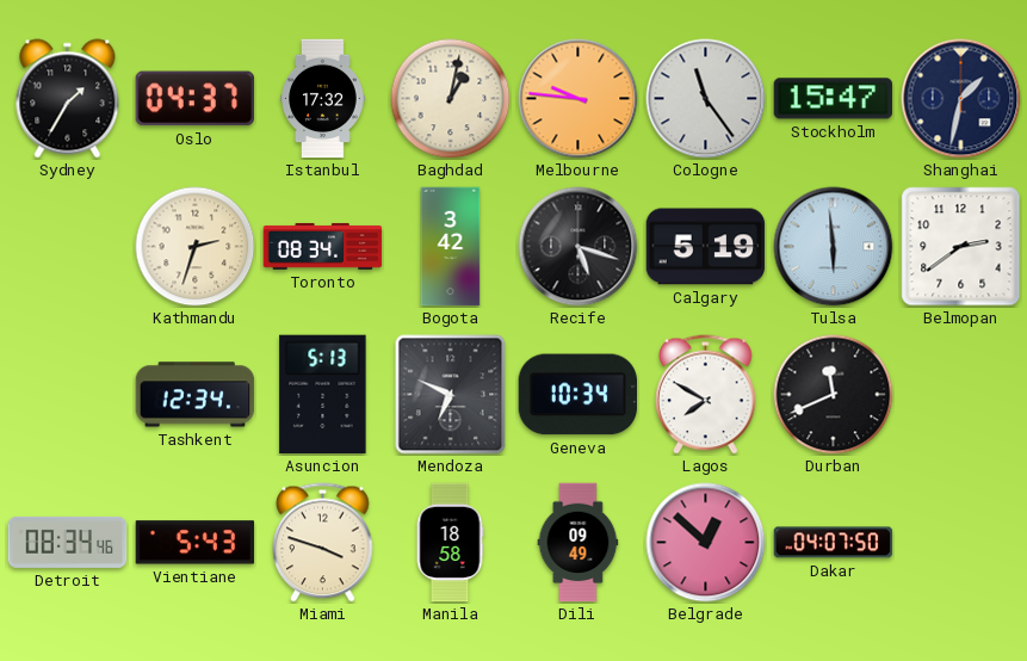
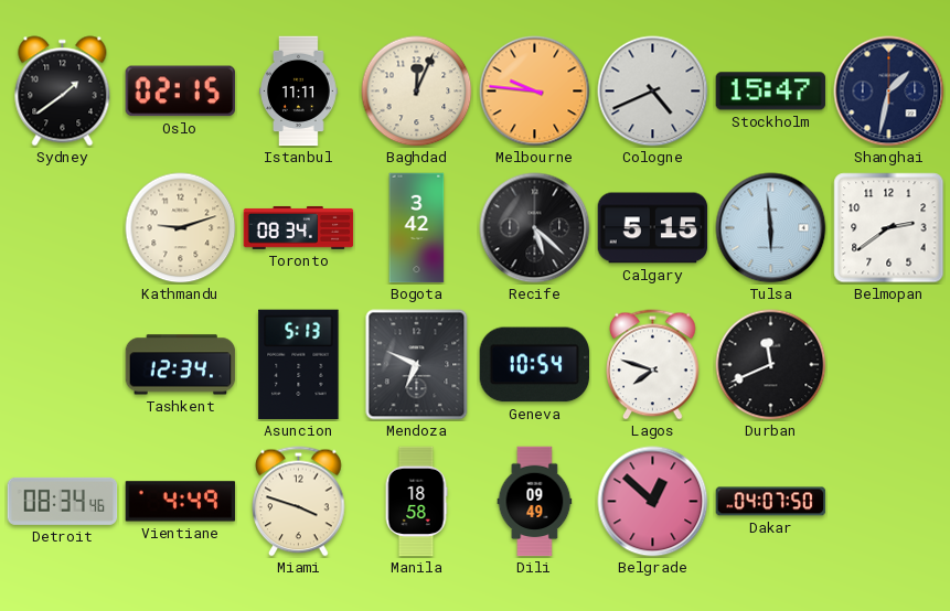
Sydney: 1:35 -> 1:39 (63, 92)
Oslo: 04:37 -> 02:15 (180, 92)
Istanbul: 17:32 -> 11:11 (299, 92)
Baghdad: 1:02 -> 12:04 (417, 92)
Cologne: 11:24 -> 4:41 (653, 92)
Kathmandu: 2:33 -> 9:12 (181, 228)
Recife: 5:18 -> 5:22 (535, 228)
Calgary: 5:19 -> 5:15 (653, 228)
Geneva: 10:34 -> 10:54 (535, 365)
Lagos: 7:50 -> 7:48 (653, 365)
Vientiane: 5:43 -> 4:49 (181, 502)
